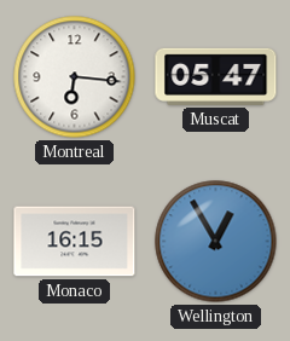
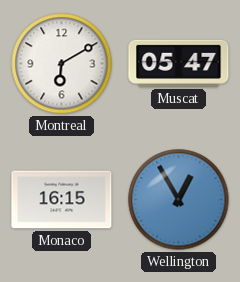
Montreal: 6:16 -> 6:10 (62, 64)
